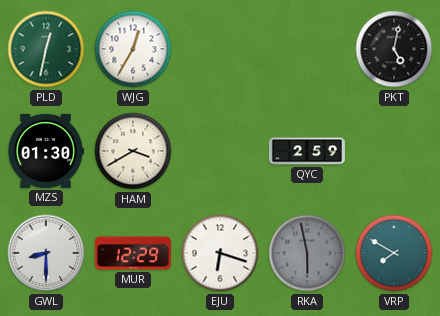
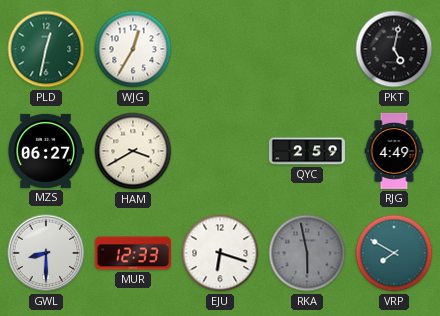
MZS: 01:30 -> 06:27 (46, 151)
RJG: none -> 4:49 (394, 151)
MUR: 12:29 -> 12:33 (133, 253)
